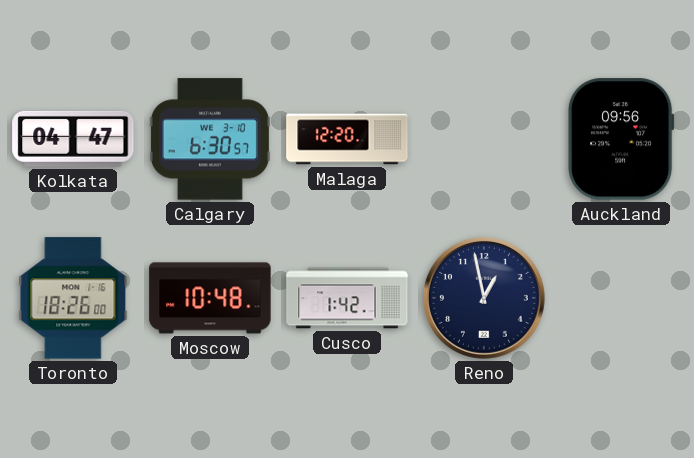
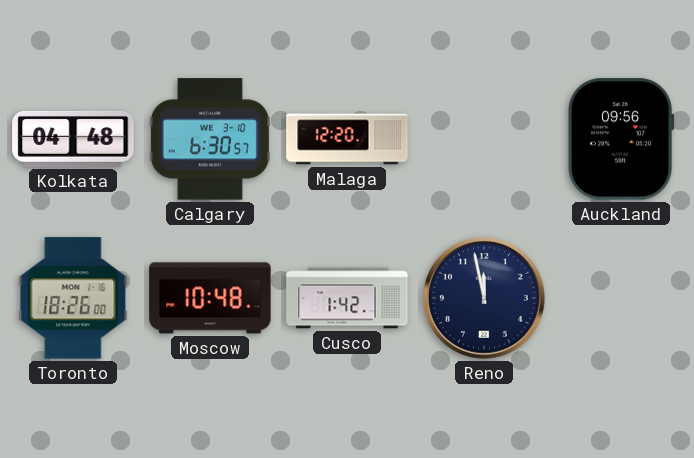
Kolkata: 04:47 -> 04:48 (73, 139)
Reno: 12:58 -> 11:58 (484, 298)
